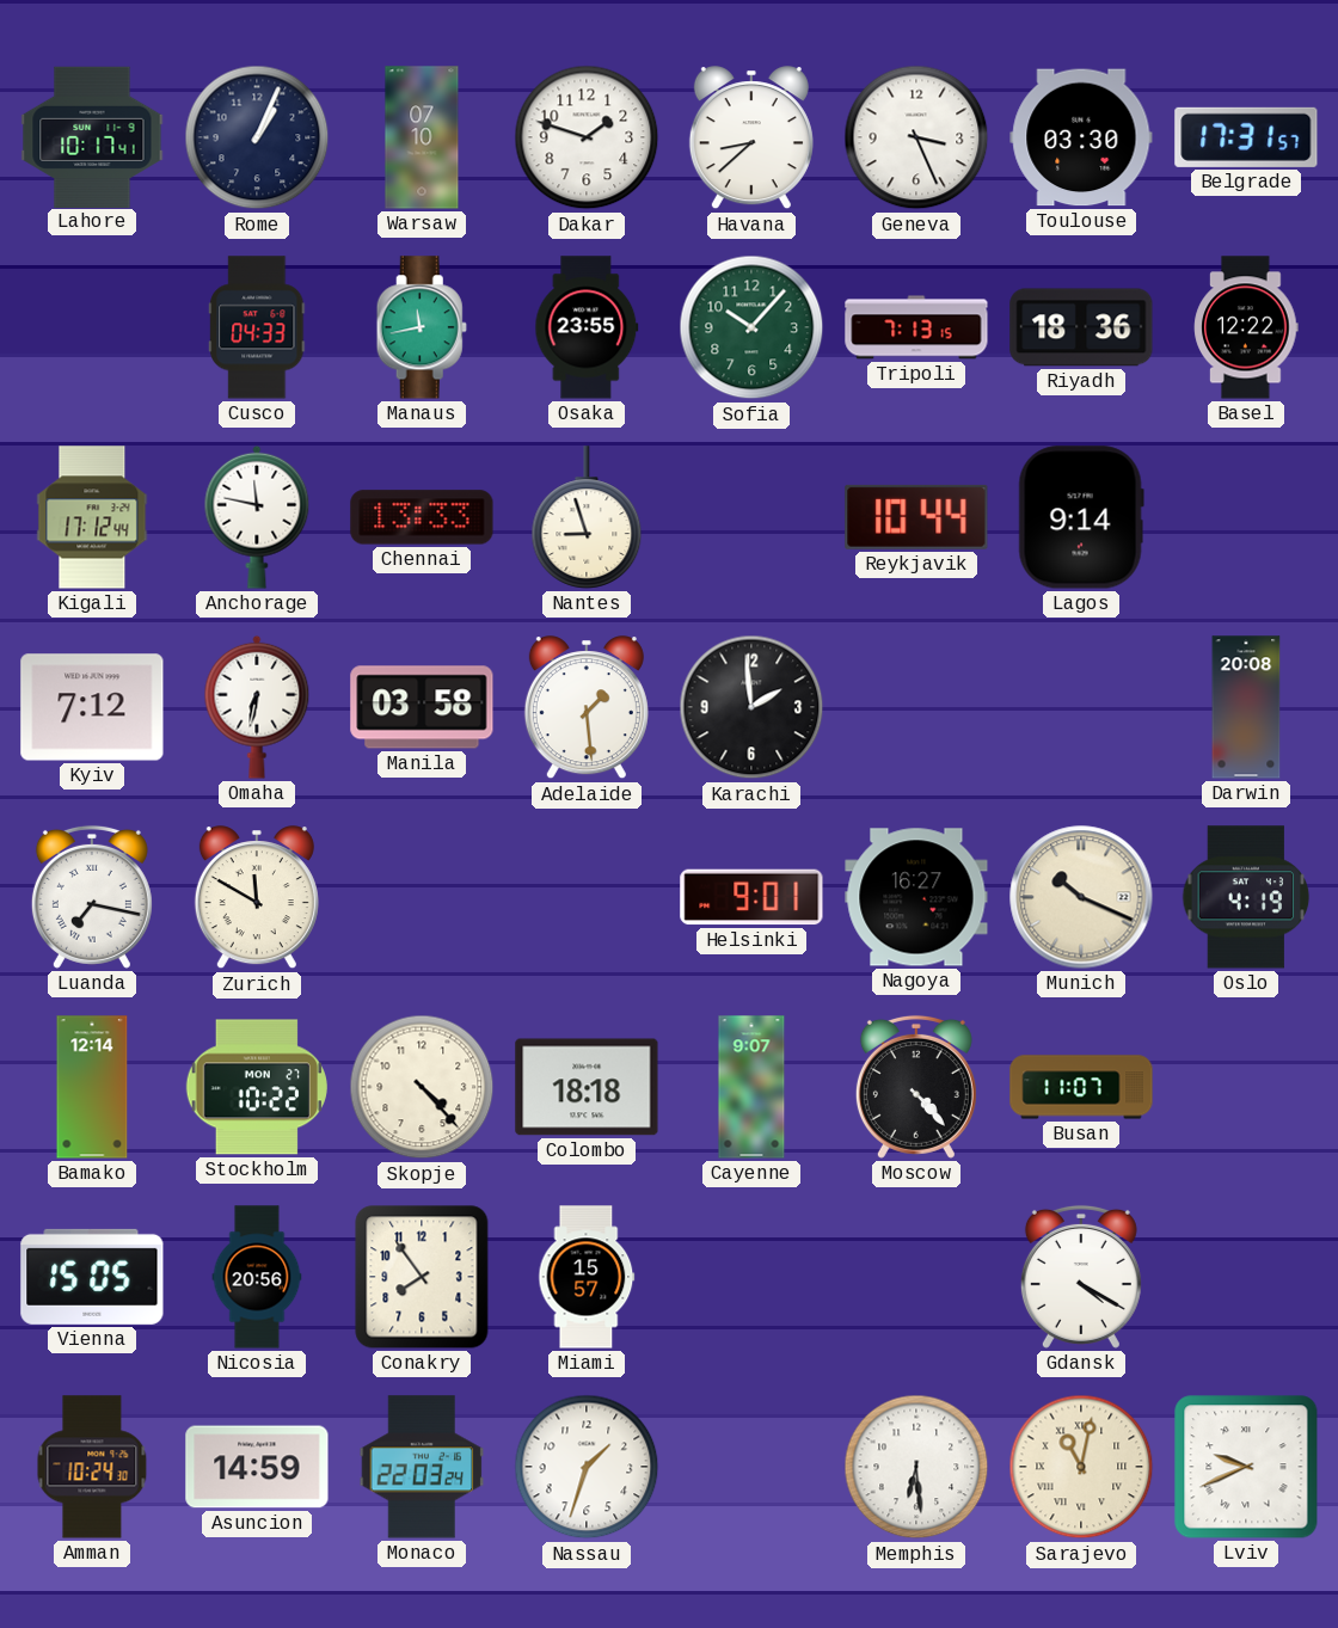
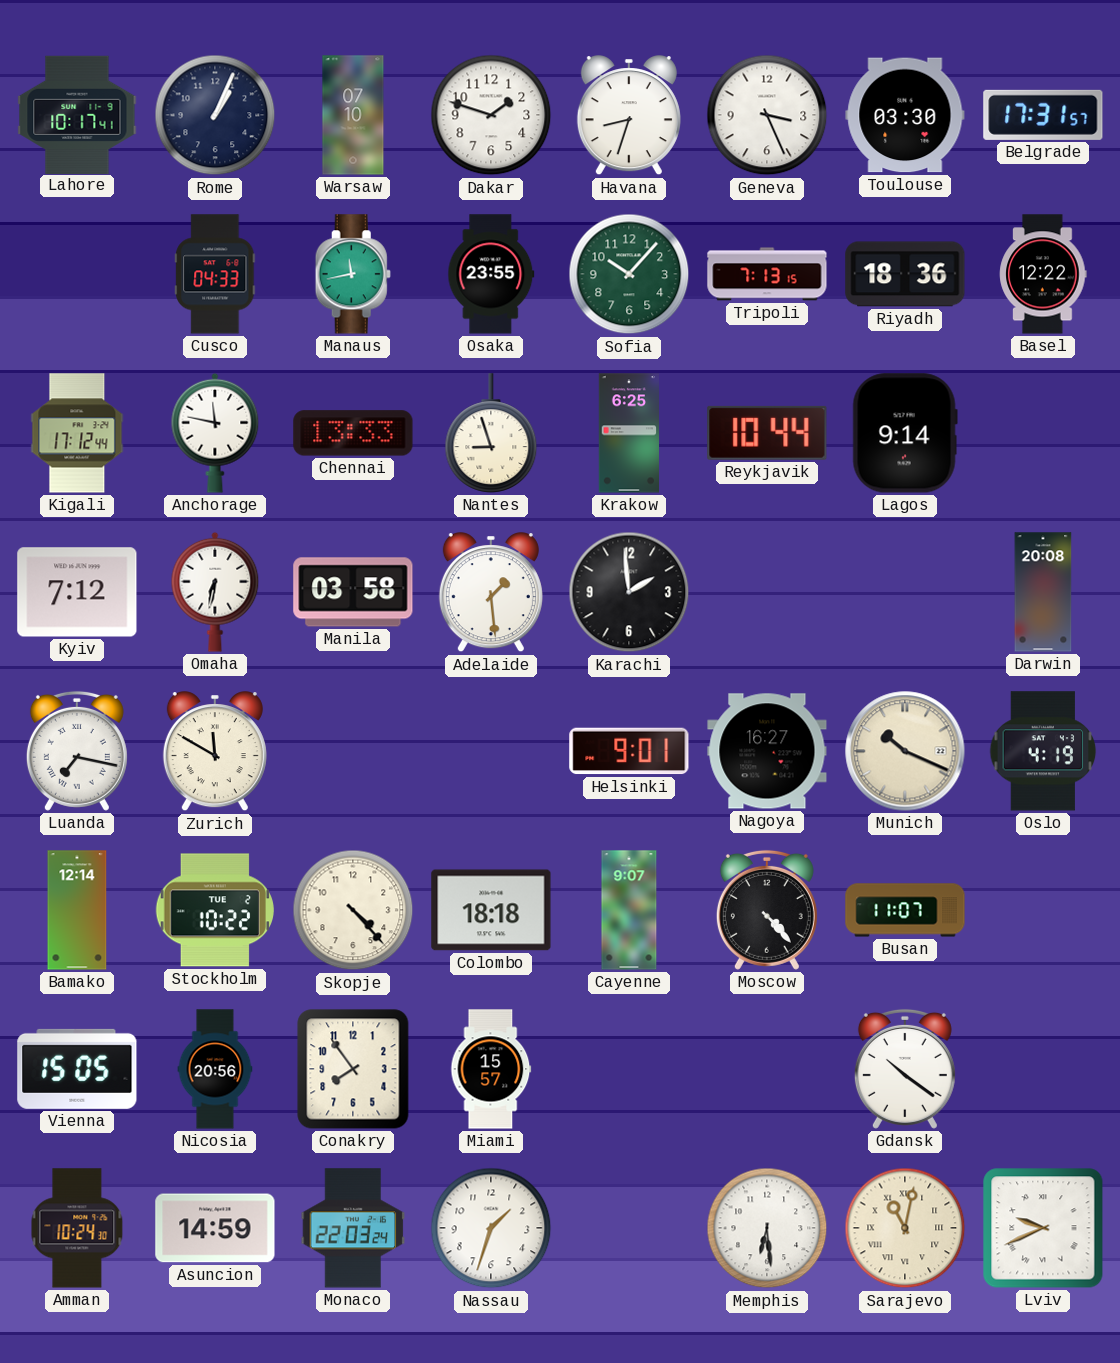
Havana: 8:38 -> 8:33 (629, 116)
Krakow: none -> 6:25 (629, 433)
Stockholm date: MON 27 -> TUE 2 (214, 910)
Gdansk: 4:20 -> 10:21 (905, 1069)
